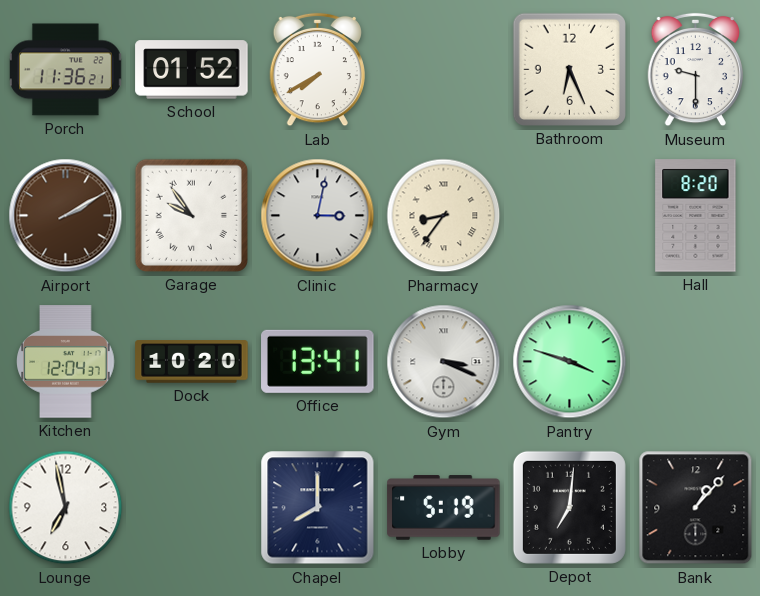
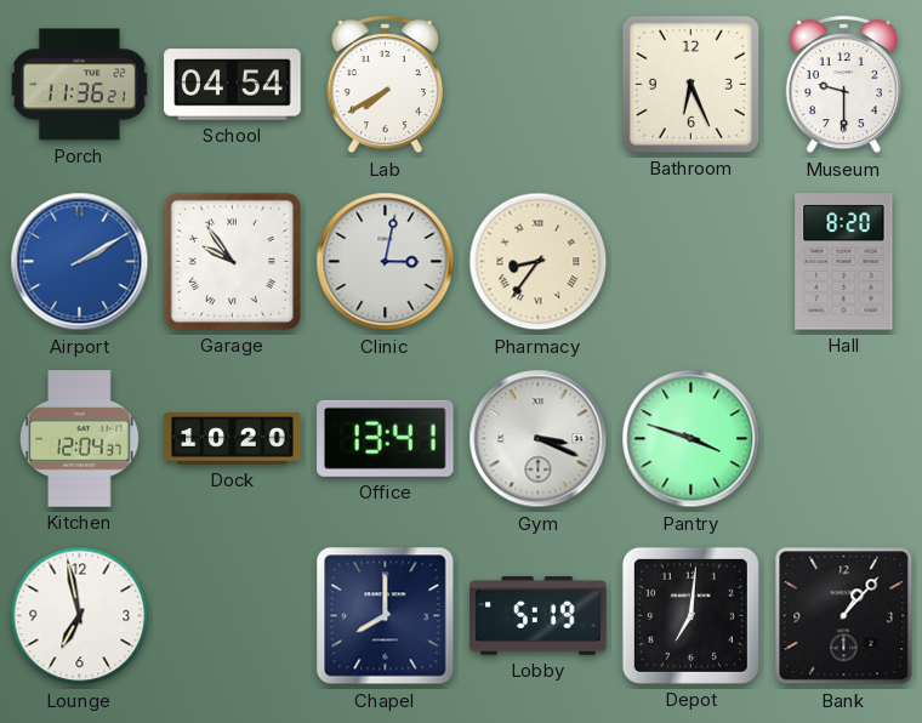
School: 01:52 -> 04:54 (233, 85)
Airport dial: brown -> blue (80, 262)
